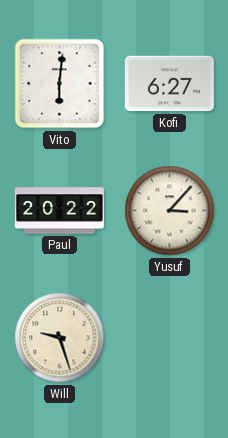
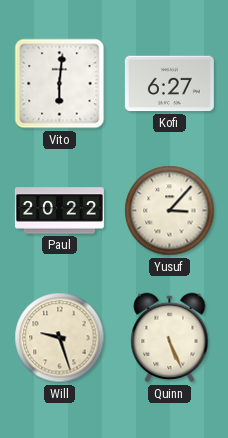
Quinn: none -> 5:26 (170, 338)
